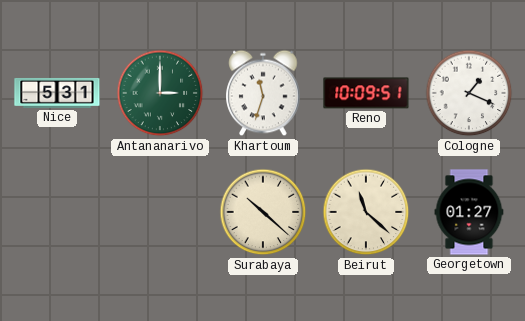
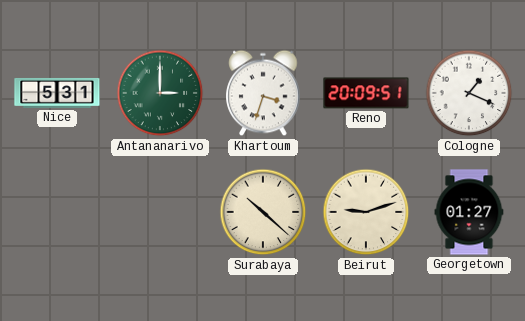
Khartoum: 11:33 -> 3:33 (263, 93)
Reno: 10:09 -> 20:09 (366, 93)
Beirut: 11:22 -> 9:12 (366, 212)
